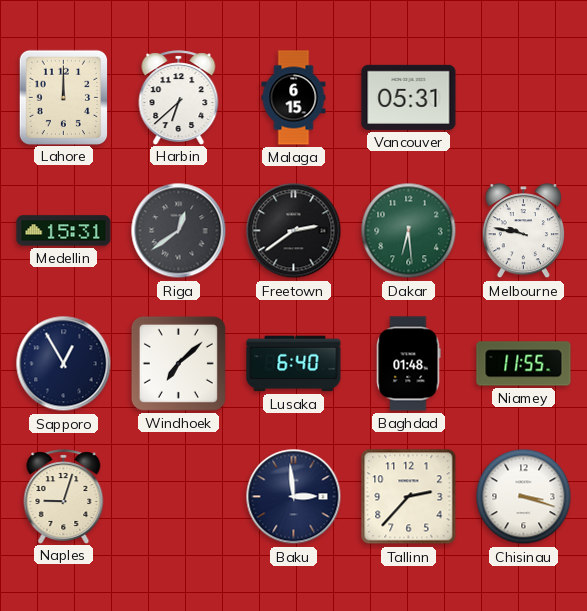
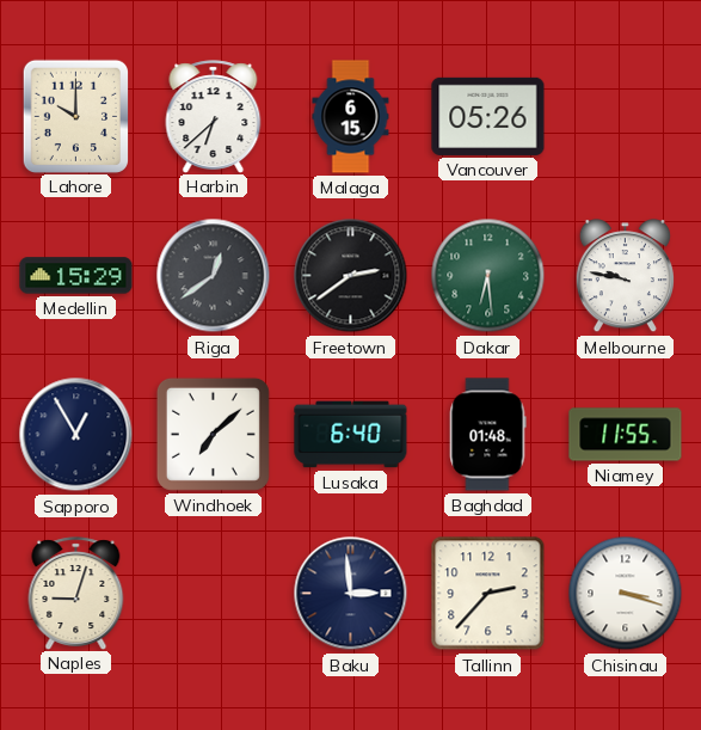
Lahore: 12:00 -> 10:00 (75, 116)
Vancouver: 05:31 -> 05:26 (488, 116)
Medellin: 15:31 -> 15:29 (76, 276)
